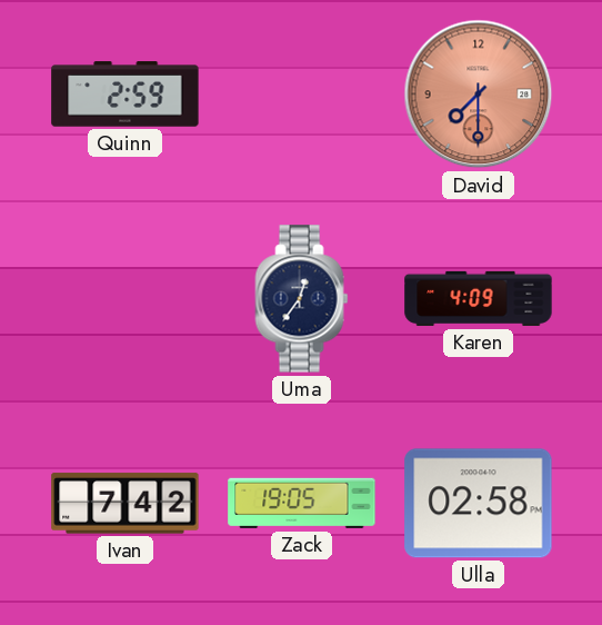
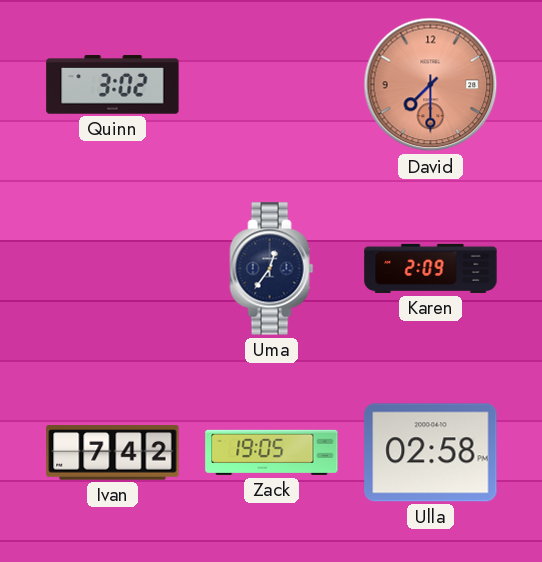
Quinn: 2:59 -> 3:02 (113, 85)
Karen: 4:09 -> 2:09 (431, 268)
